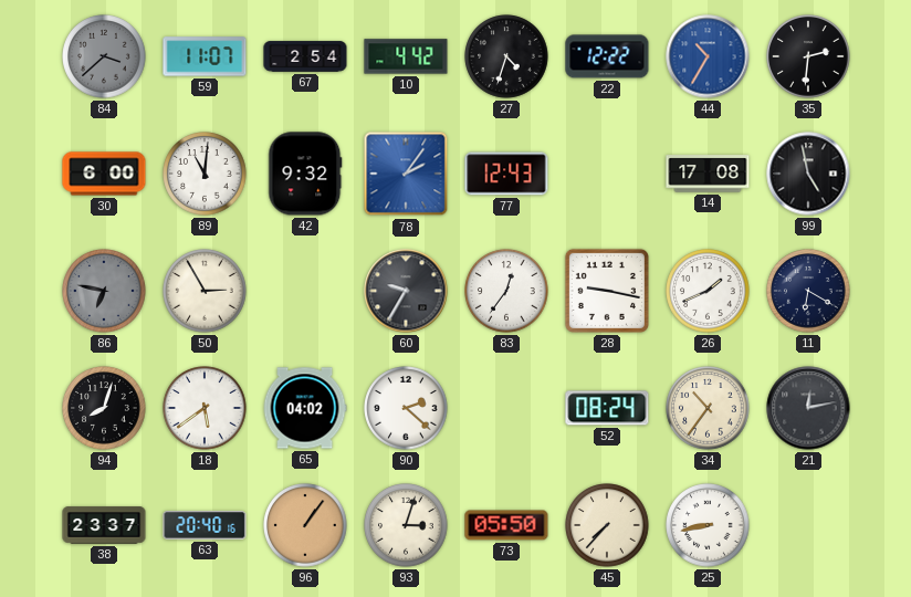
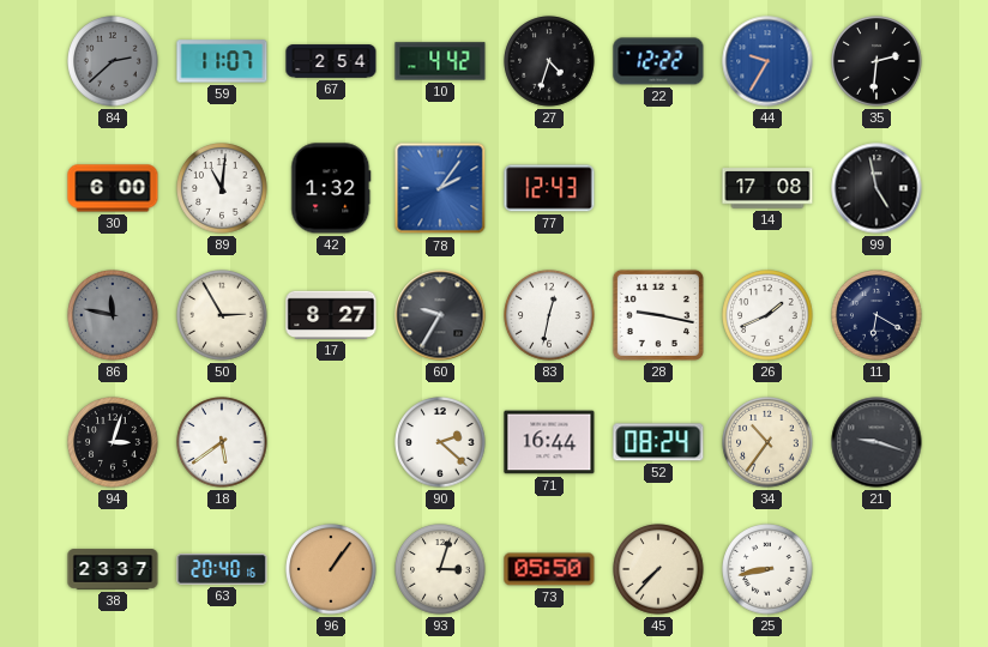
84: 3:38 -> 2:38 (113, 61)
44: 10:35 -> 9:35 (767, 61)
42: 9:32 -> 1:32 (331, 188)
86: 6:47 -> 11:47 (113, 315)
17: none -> 8:27 (331, 315)
83: 12:36 -> 12:32 (549, 315)
94: 8:03 -> 3:03 (113, 442)
65: 04:02 -> none (305, 408)
71: none -> 16:44 (549, 442)
21: 12:13 -> 9:18 (876, 442)
